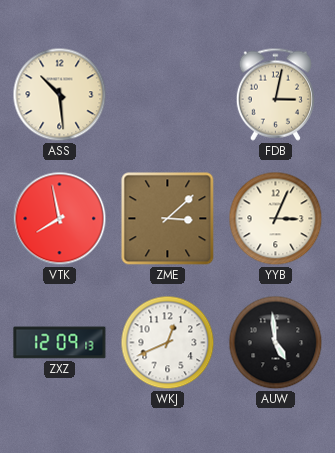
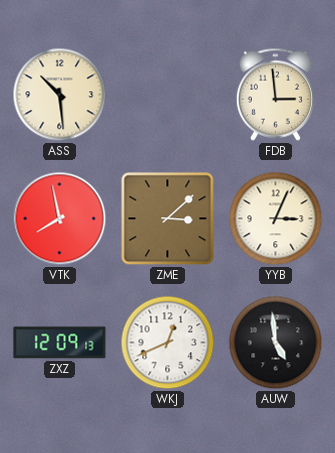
FDB: 3:02 -> 2:59 (275, 94)
